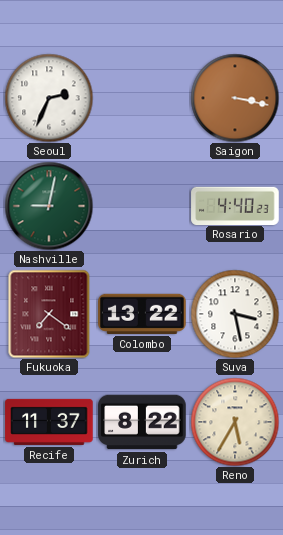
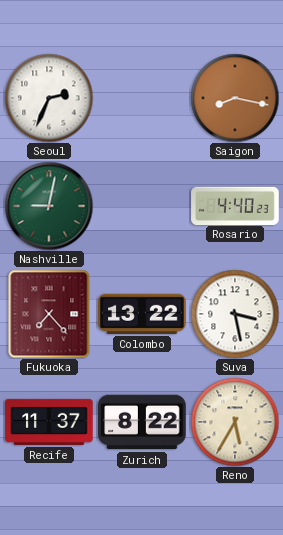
Saigon: 3:17 -> 8:17 (235, 98)
Fukuoka: 7:21 -> 7:23 (49, 314)
